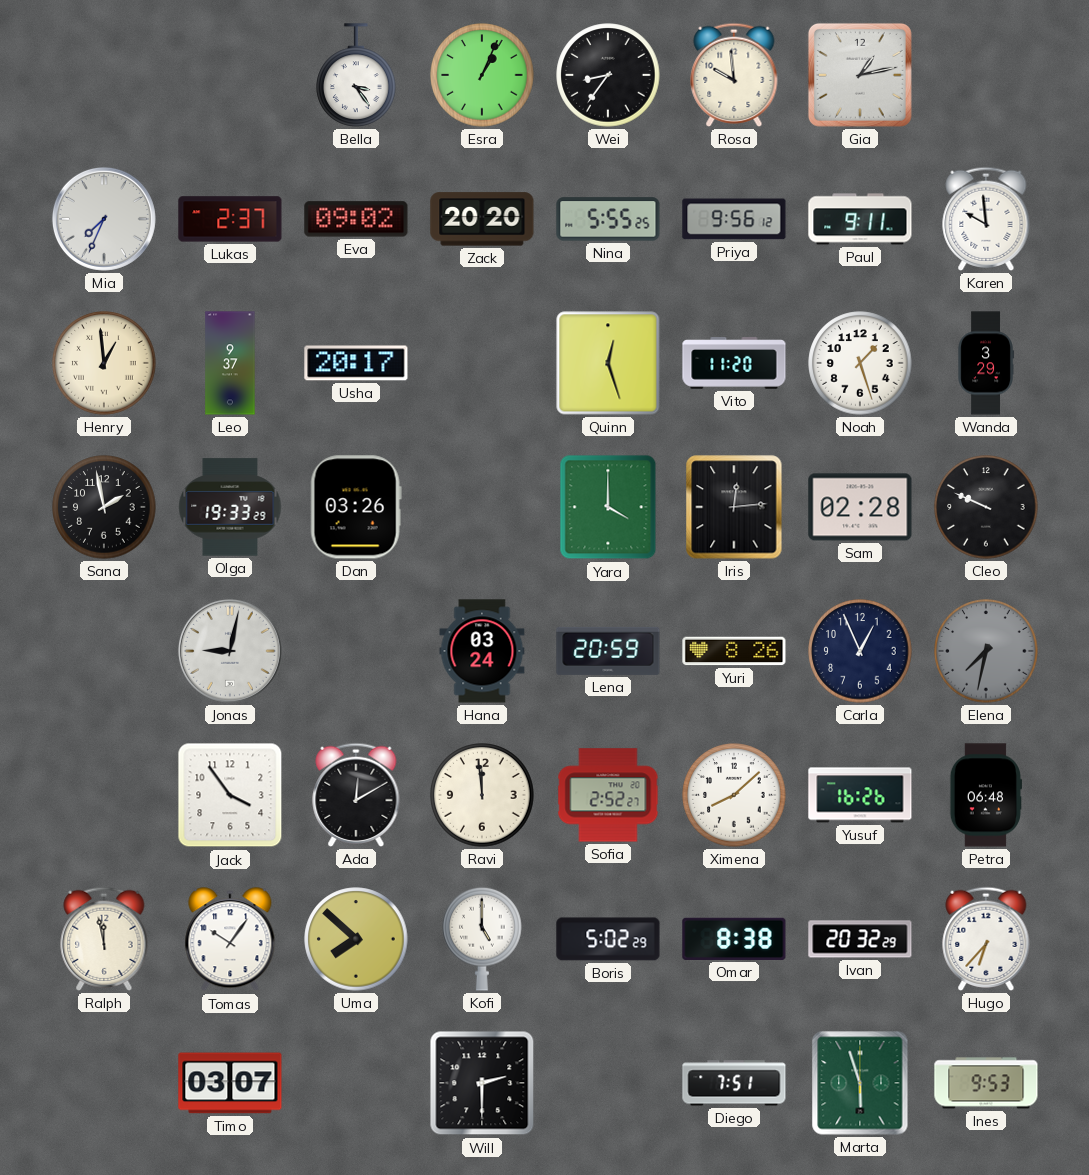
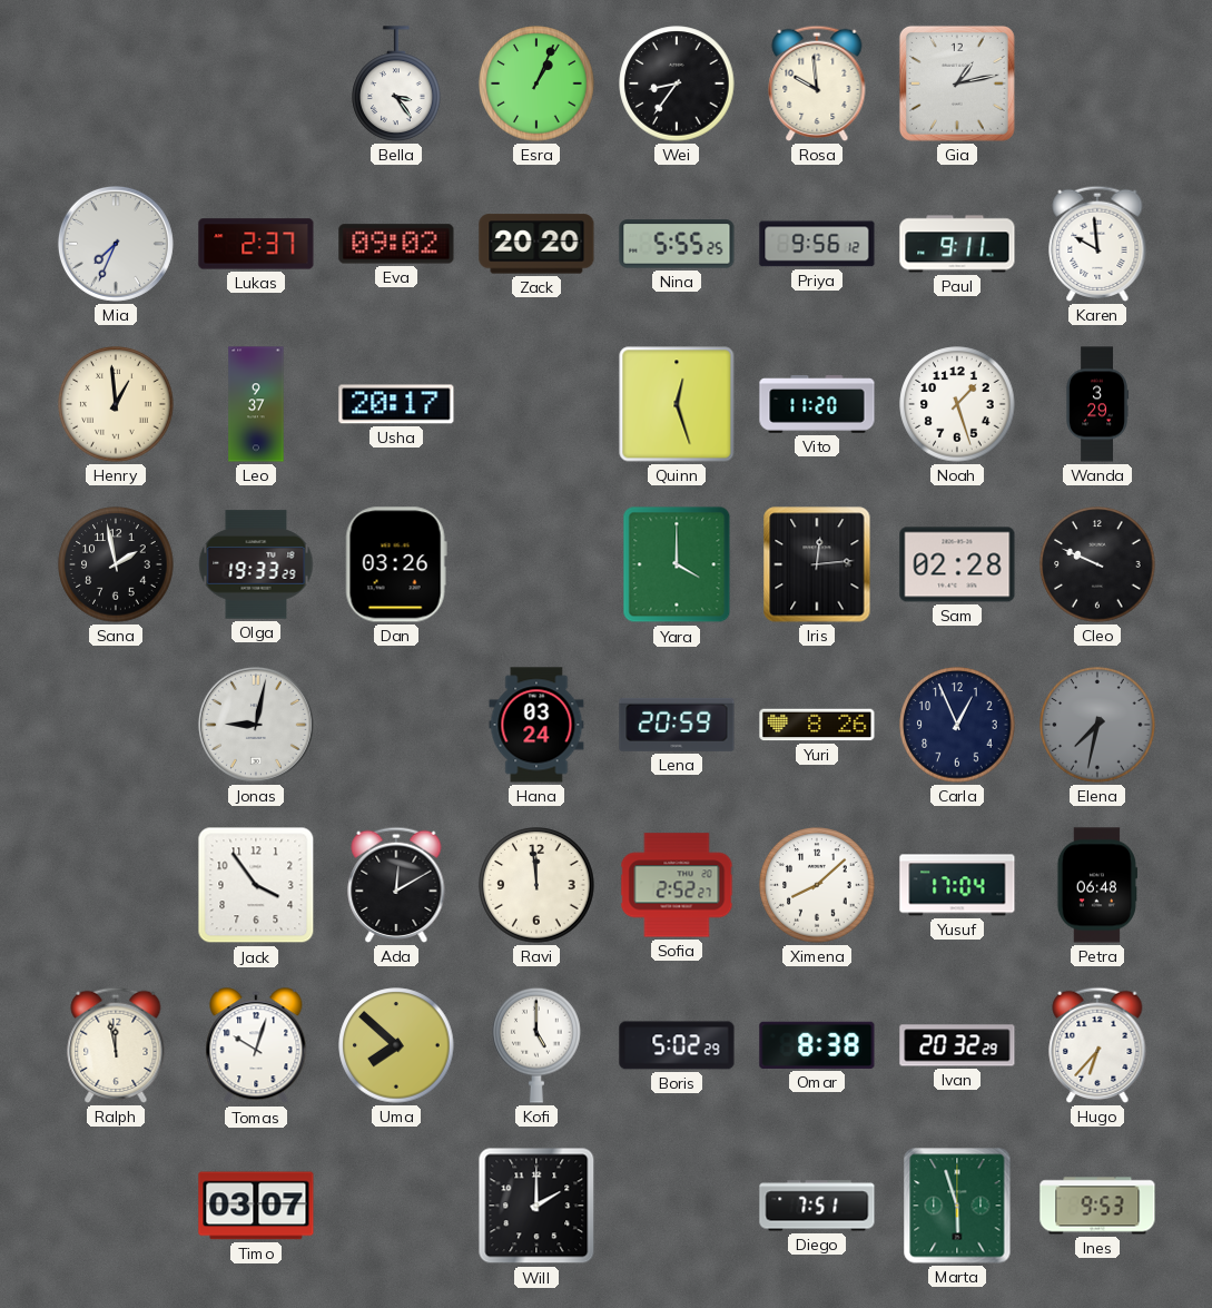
Yusuf: 16:26 -> 17:04 (957, 885)
Tomas: 10:06 -> 10:03 (256, 1046)
Will: 2:30 -> 2:00 (536, 1206)
